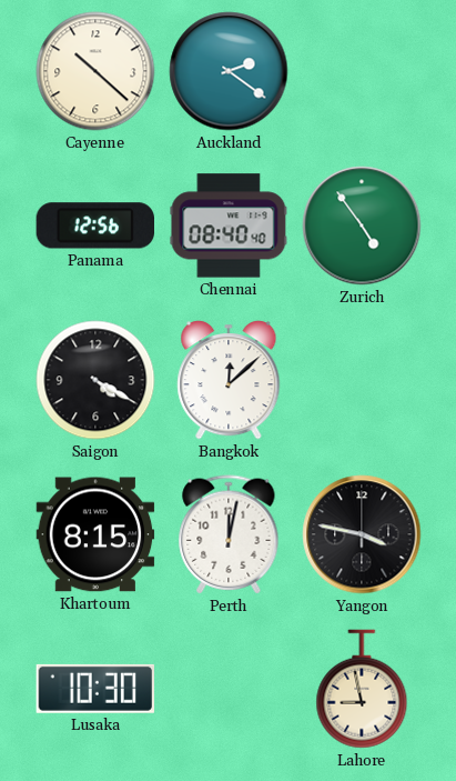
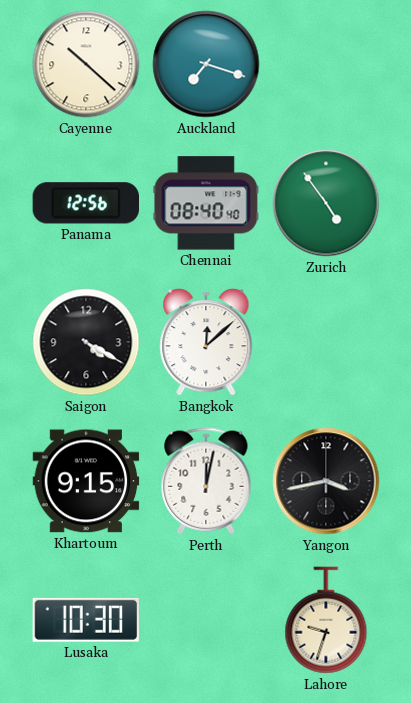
Auckland: 2:21 -> 7:18 (206, 64)
Khartoum: 8:15 -> 9:15 (86, 481)
Yangon: 3:47 -> 3:43 (326, 481)
Lahore: 8:58 -> 9:33 (326, 620)
